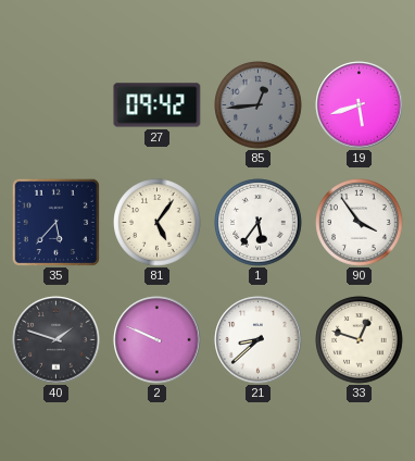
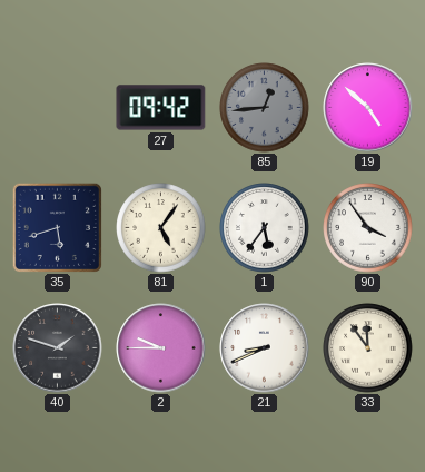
19: 5:42 -> 4:52 (368, 108)
35: 5:37 -> 5:42 (57, 227)
2: 9:49 -> 9:45 (161, 348)
21: 8:38 -> 8:41 (265, 348)
33: 12:48 -> 11:54 (368, 348)
